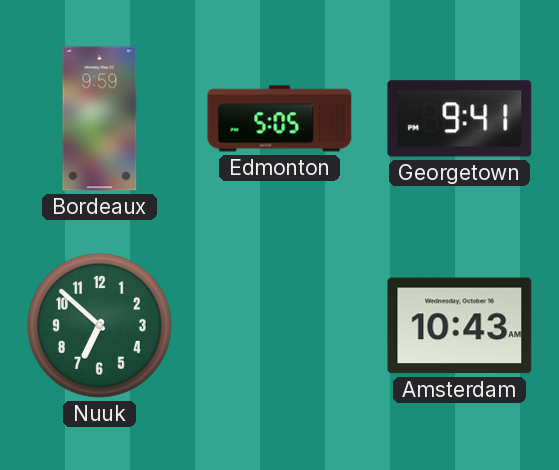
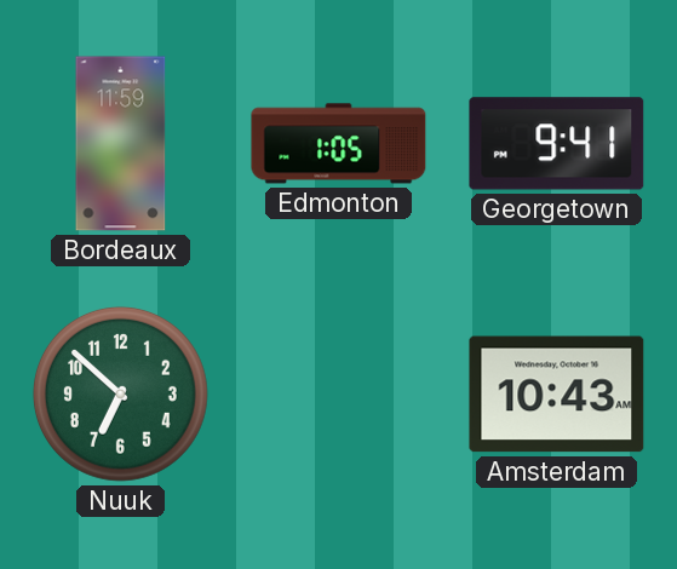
Bordeaux: 9:59 -> 11:59 (121, 144)
Edmonton: 5:05 -> 1:05 (339, 144)
